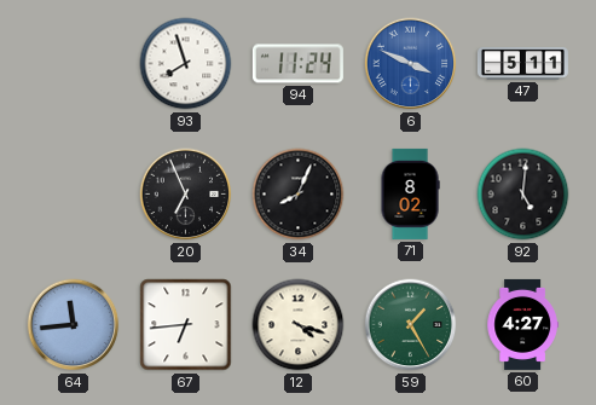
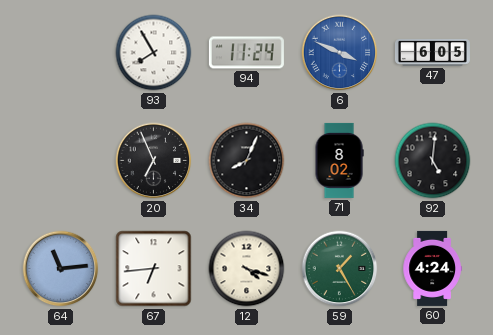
93: 7:57 -> 7:55 (154, 53)
47: 5:11 -> 6:05 (432, 53)
64: 11:44 -> 11:14 (61, 269)
60: 4:27 -> 4:24 (432, 268)
